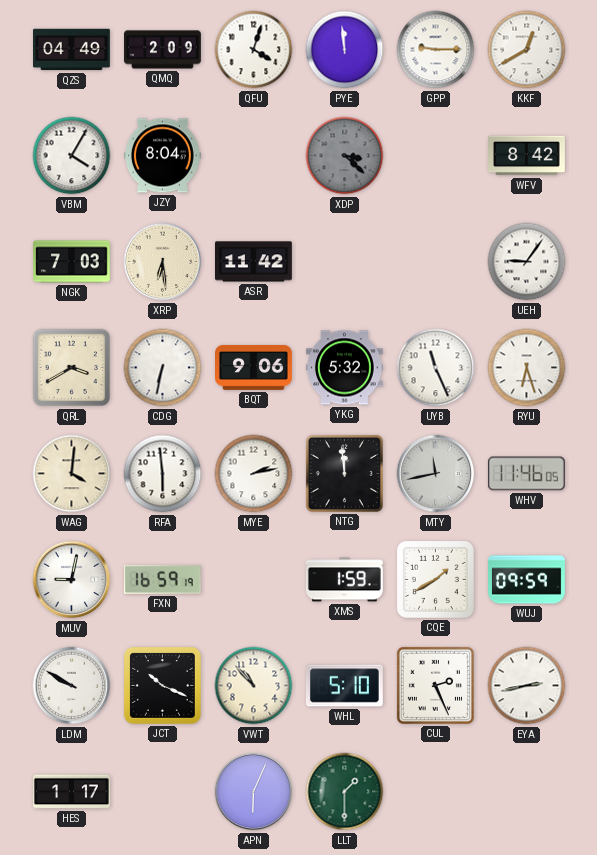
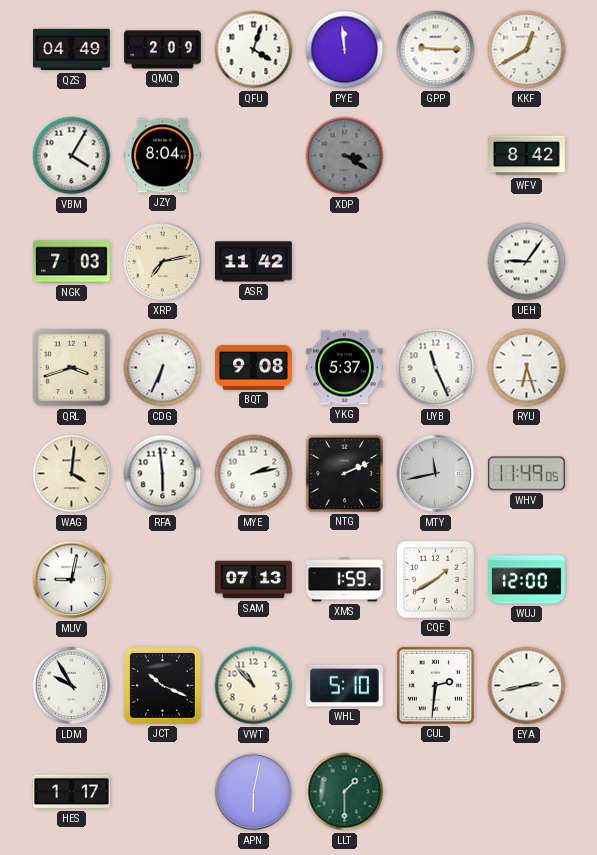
XDP: 3:22 -> 3:20 (345, 156)
XRP: 6:29 -> 7:13 (163, 262)
QRL: 3:40 -> 3:42 (72, 368)
CDG: 6:32 -> 6:34 (163, 368)
BQT: 9:06 -> 9:08 (254, 367)
YKG: 5:32 -> 5:37 (345, 368)
NTG: 11:59 -> 2:11 (344, 473)
WHV: 11:46 -> 11:49 (526, 474)
FXN: 16:59 -> none (162, 580)
SAM: none -> 07:13 (254, 580)
WUJ: 09:59 -> 12:00 (527, 580)
LDM: 9:50 -> 9:55 (72, 686)
CUL: 2:26 -> 2:31 (435, 685)
APN: 6:04 -> 6:02 (254, 792)
